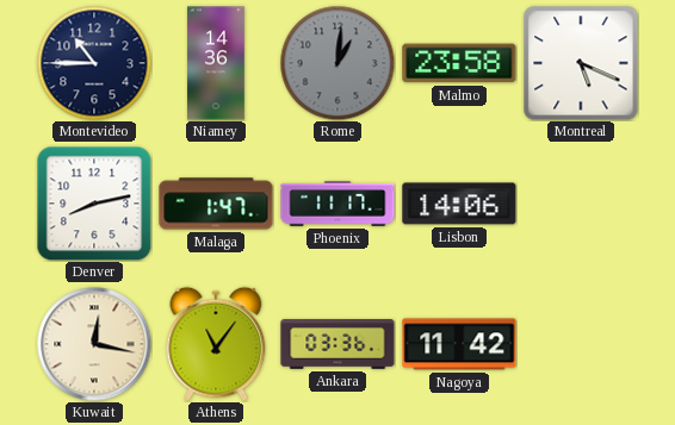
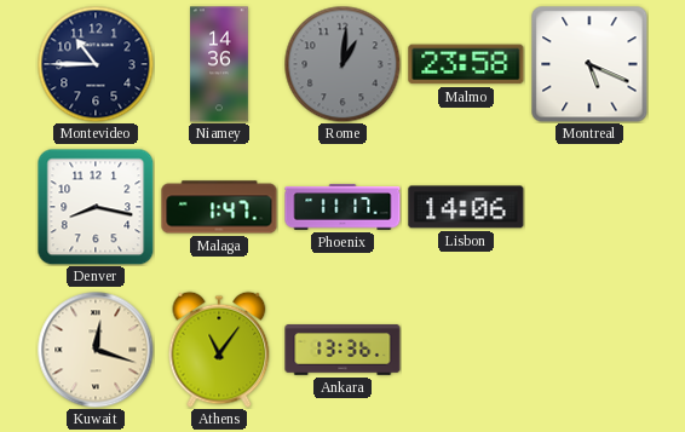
Denver: 8:13 -> 8:17 (96, 207)
Kuwait: 12:17 -> 12:18 (96, 350)
Ankara: 03:36 -> 13:36 (342, 350)
Nagoya: 11:42 -> none (459, 344)
